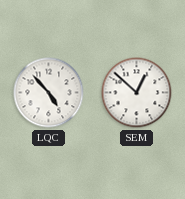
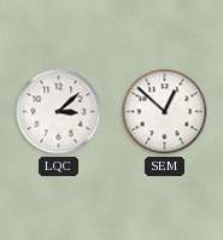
LQC: 4:53 -> 3:08 (59, 112)
